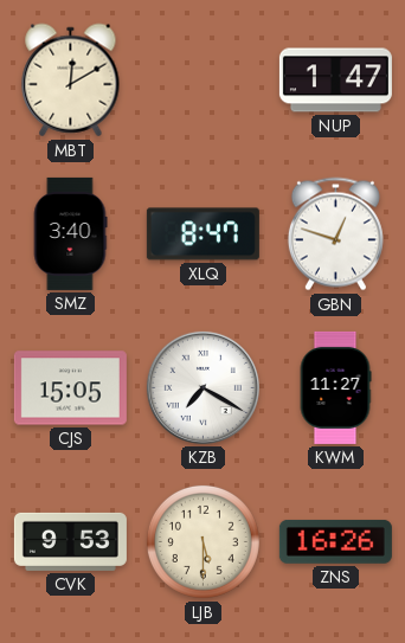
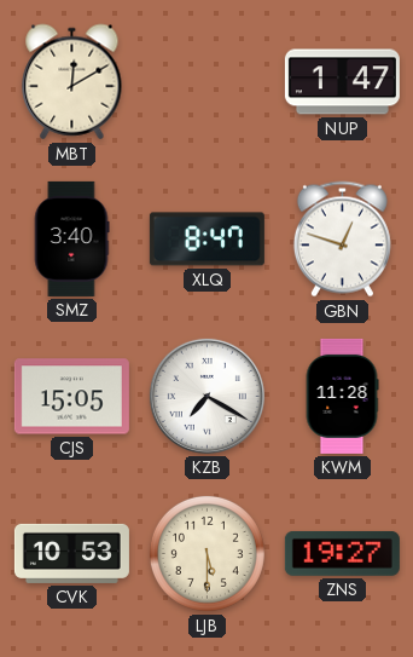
KWM: 11:27 -> 11:28 (342, 396)
CVK: 9:53 -> 10:53 (71, 553)
ZNS: 16:26 -> 19:27 (342, 553)
